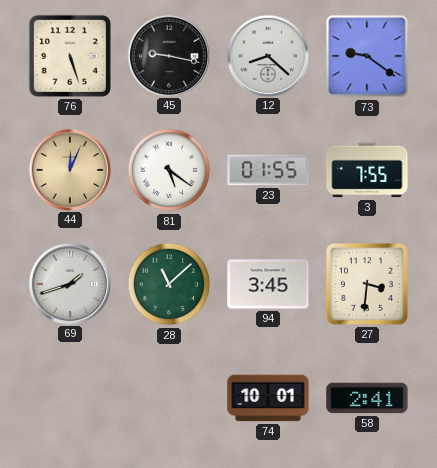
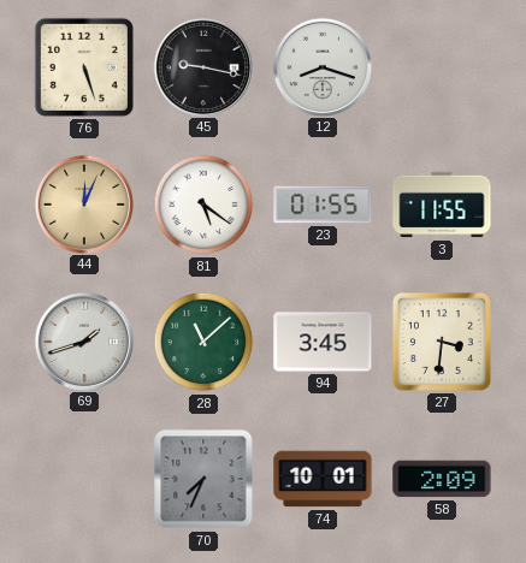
12: 8:22 -> 8:18 (321, 66)
73: 9:21 -> none (367, 56)
3: 7:55 -> 11:55 (442, 205)
70: none -> 7:34 (203, 479)
58: 2:41 -> 2:09 (442, 479)
